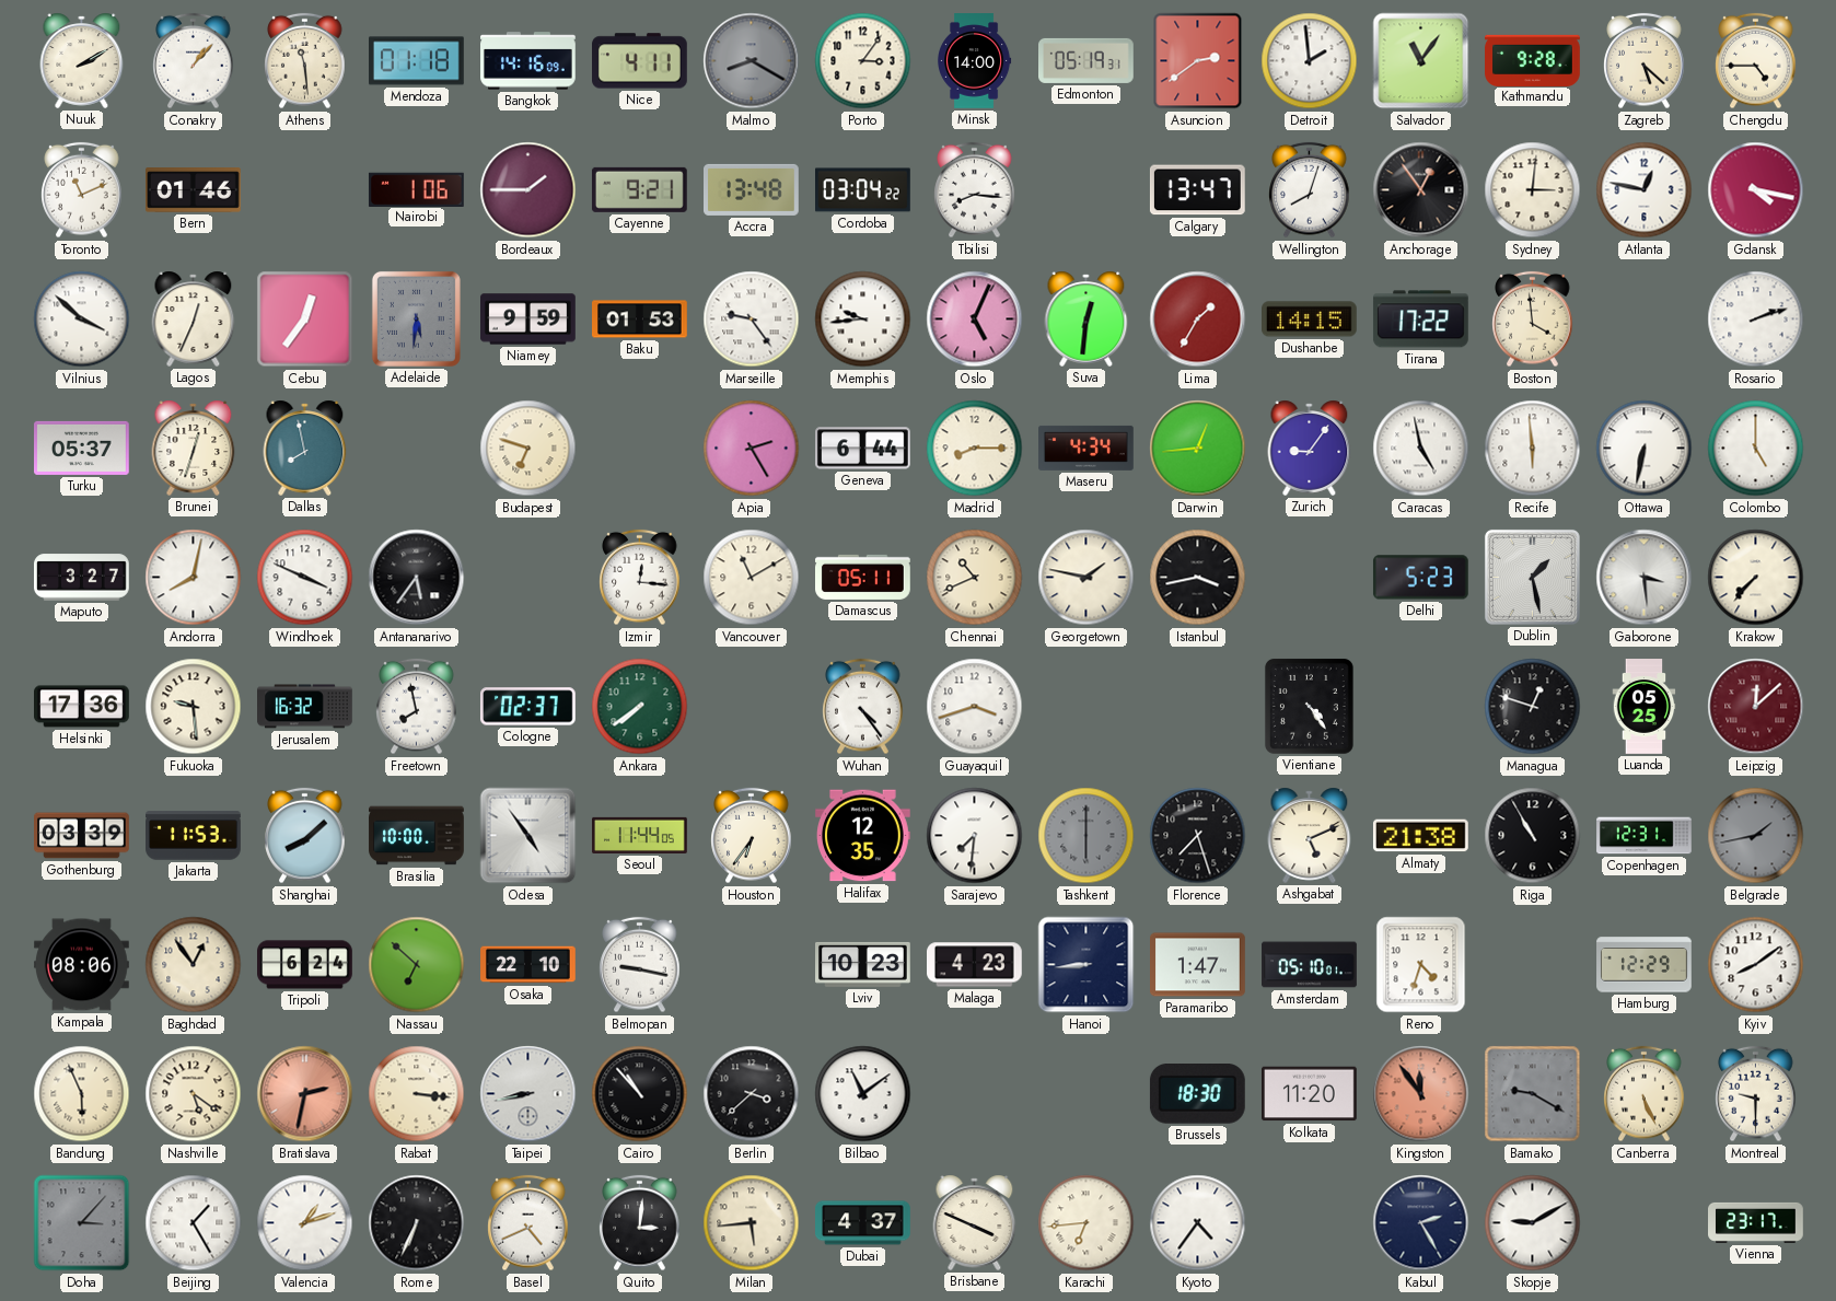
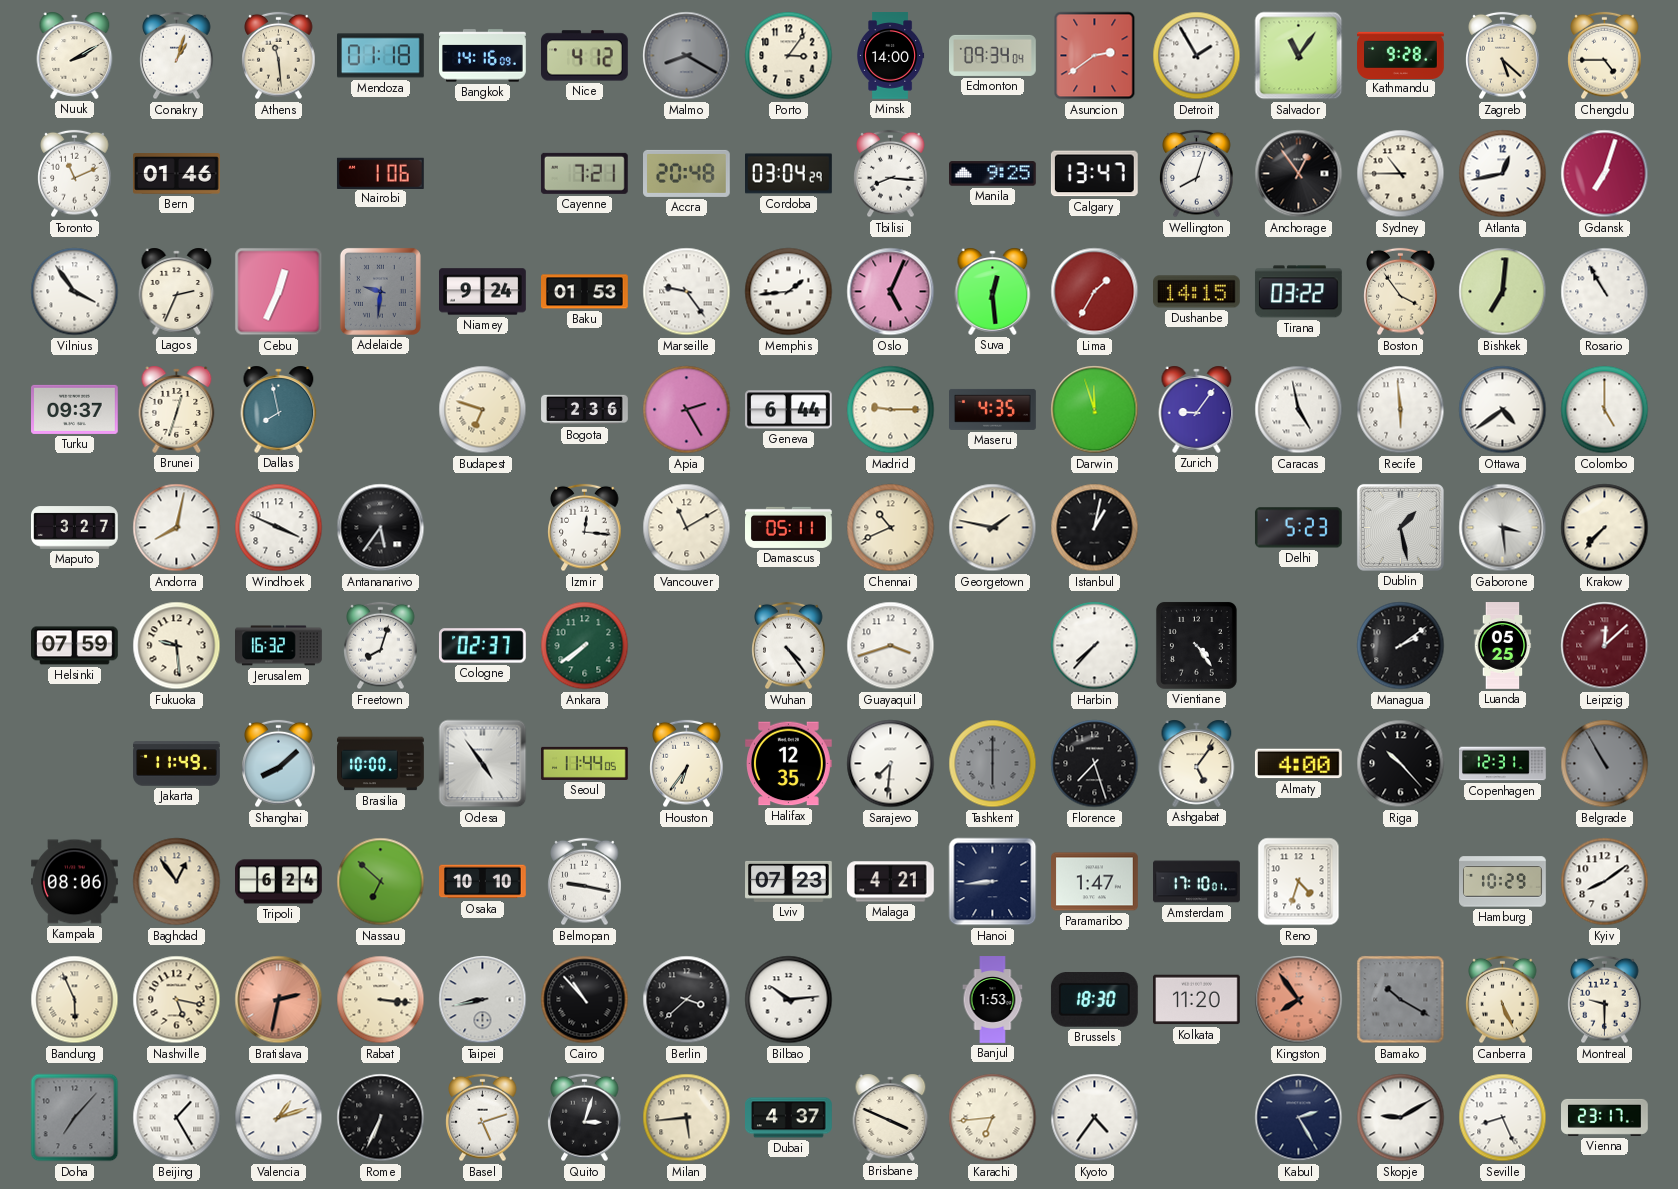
Conakry: 1:07 -> 1:03 (177, 56)
Nice: 4:11 -> 4:12 (585, 56)
Edmonton: 05:19 -> 09:34 (993, 55)
Detroit: 1:59 -> 1:55 (1197, 56)
Bordeaux: 1:45 -> none (528, 190)
Cayenne: 9:21 -> 7:21 (584, 173)
Accra: 13:48 -> 20:48 (687, 173)
Cordoba: 03:04:22 -> 03:04:29 (789, 174)
Manila: none -> 9:25 (993, 174)
Sydney: 3:01 -> 10:45 (1401, 174)
Atlanta: 12:47 -> 12:43 (1503, 174)
Gdansk: 4:17 -> 7:03 (1605, 174)
Vilnius: 3:52 -> 3:54 (75, 292)
Lagos: 12:34 -> 2:34 (177, 291)
Cebu: 12:36 -> 12:34 (279, 292)
Adelaide: 5:31 -> 9:31 (380, 291)
Niamey: 9:59 -> 9:24 (483, 292)
Memphis: 9:44 -> 1:44 (789, 292)
Suva: 12:31 -> 12:29 (993, 291)
Tirana: 17:22 -> 03:22 (1298, 292)
Boston: 3:59 -> 3:54 (1401, 292)
Bishkek: none -> 7:01 (1503, 292)
Rosario: 2:12 -> 10:55 (1605, 292)
Turku: 05:37 -> 09:37 (75, 409)
Bogota: none -> 2:36 (585, 410)
Madrid: 8:15 -> 9:15 (891, 410)
Maseru: 4:34 -> 4:35 (993, 409)
Darwin: 12:44 -> 11:57 (1095, 410)
Ottawa: 6:32 -> 4:39 (1503, 410)
Istanbul: 3:43 -> 1:02 (1095, 528)
Helsinki: 17:36 -> 07:59 (75, 646)
Freetown: 7:58 -> 8:03 (381, 646)
Harbin: none -> 7:37 (1095, 646)
Managua: 12:48 -> 2:09 (1401, 646)
Gothenburg: 03:39 -> none (82, 836)
Jakarta: 11:53 -> 11:49 (177, 764)
Ashgabat: 5:11 -> 5:06 (1197, 763)
Almaty: 21:38 -> 4:00 (1298, 764)
Riga: 10:55 -> 10:23 (1401, 764)
Belgrade: 1:43 -> 10:55 (1605, 764)
Osaka: 22:10 -> 10:10 (483, 882)
Lviv: 10:23 -> 07:23 (789, 881)
Malaga: 4:23 -> 4:21 (891, 882)
Amsterdam: 05:10 -> 17:10 (1197, 882)
Hamburg: 12:29 -> 10:29 (1503, 882)
Nashville: 5:21 -> 5:17 (177, 1000)
Bilbao: 11:09 -> 10:14 (789, 1000)
Banjul: none -> 1:53 (993, 1000)
Kingston: 11:54 -> 7:54 (1299, 1000)
Bamako: 9:20 -> 10:20 (1401, 1000)
Doha: 3:07 -> 7:07 (75, 1118)
Basel: 4:41 -> 5:12 (483, 1118)
Quito: 3:01 -> 3:03 (585, 1118)
Seville: none -> 8:26 (1503, 1118)
